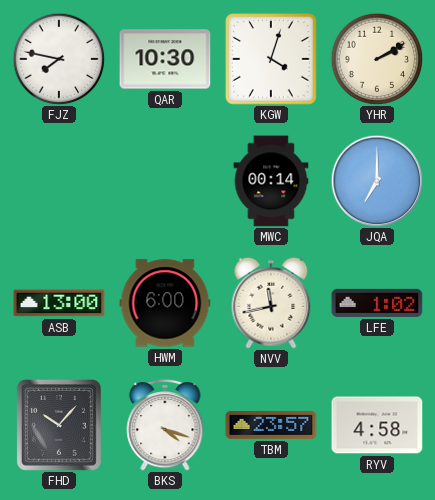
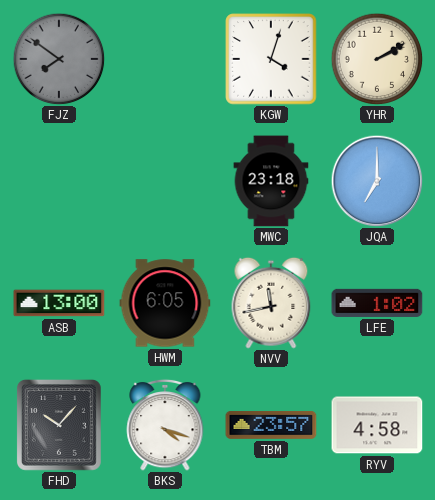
FJZ: 7:47 -> 7:51 (59, 59)
FJZ dial: white -> grey (59, 59)
QAR: 10:30 -> none (165, 59)
MWC: 00:14 -> 23:18 (271, 181)
HWM: 6:00 -> 6:05 (165, 303)
